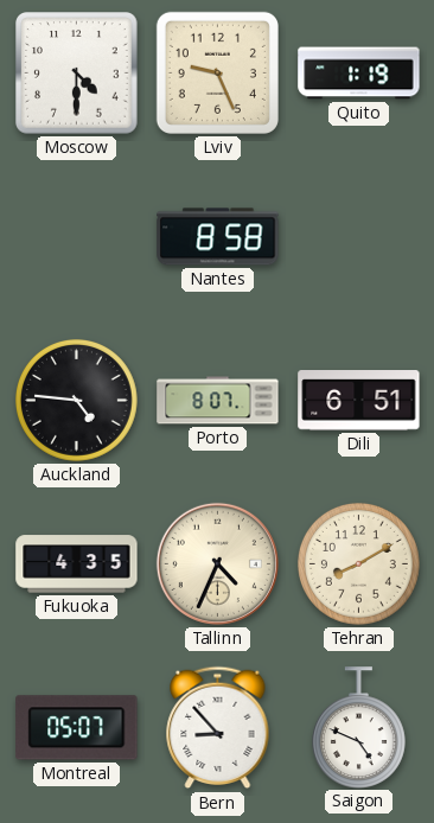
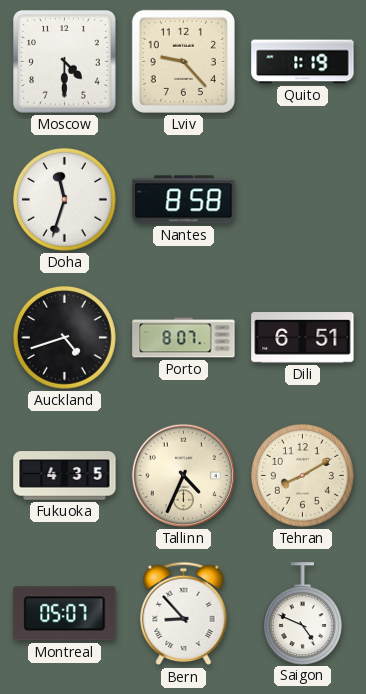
Lviv: 9:26 -> 9:23 (183, 61)
Doha: none -> 11:33 (64, 199)
Auckland: 4:46 -> 4:42 (64, 337)
